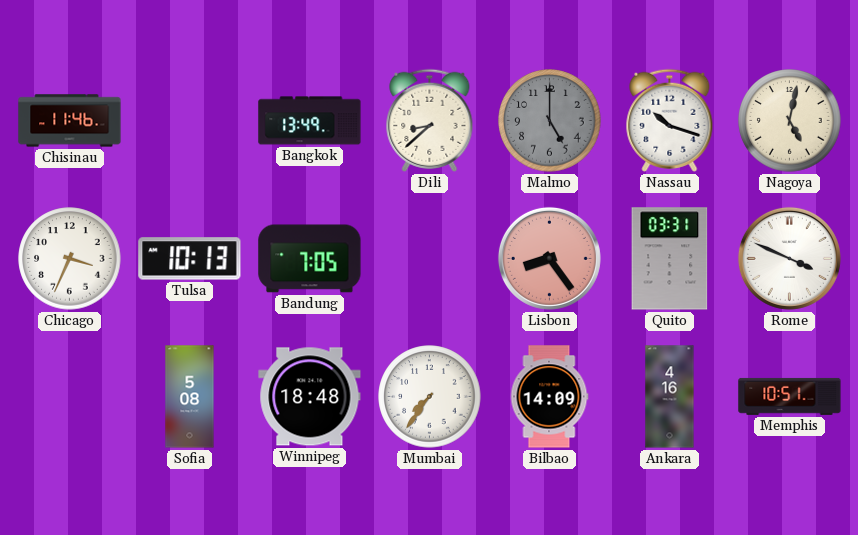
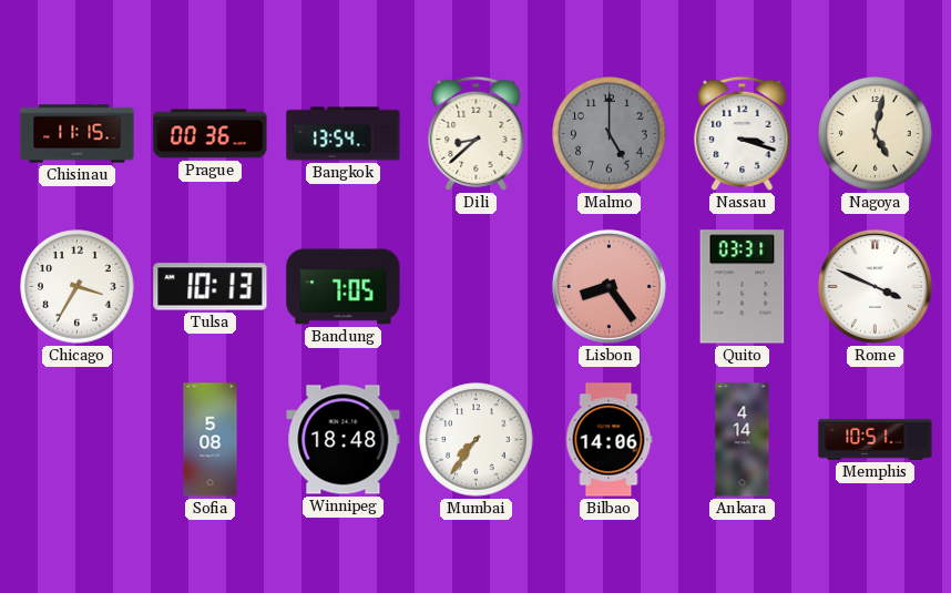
Chisinau: 11:46 -> 11:15 (78, 134)
Prague: none -> 00:36 (211, 134)
Bangkok: 13:49 -> 13:54 (344, 134)
Nassau: 10:18 -> 3:18 (743, 133)
Chicago: 3:34 -> 3:35 (78, 287)
Bilbao: 14:09 -> 14:06 (609, 440)
Ankara: 4:16 -> 4:14 (743, 440)
